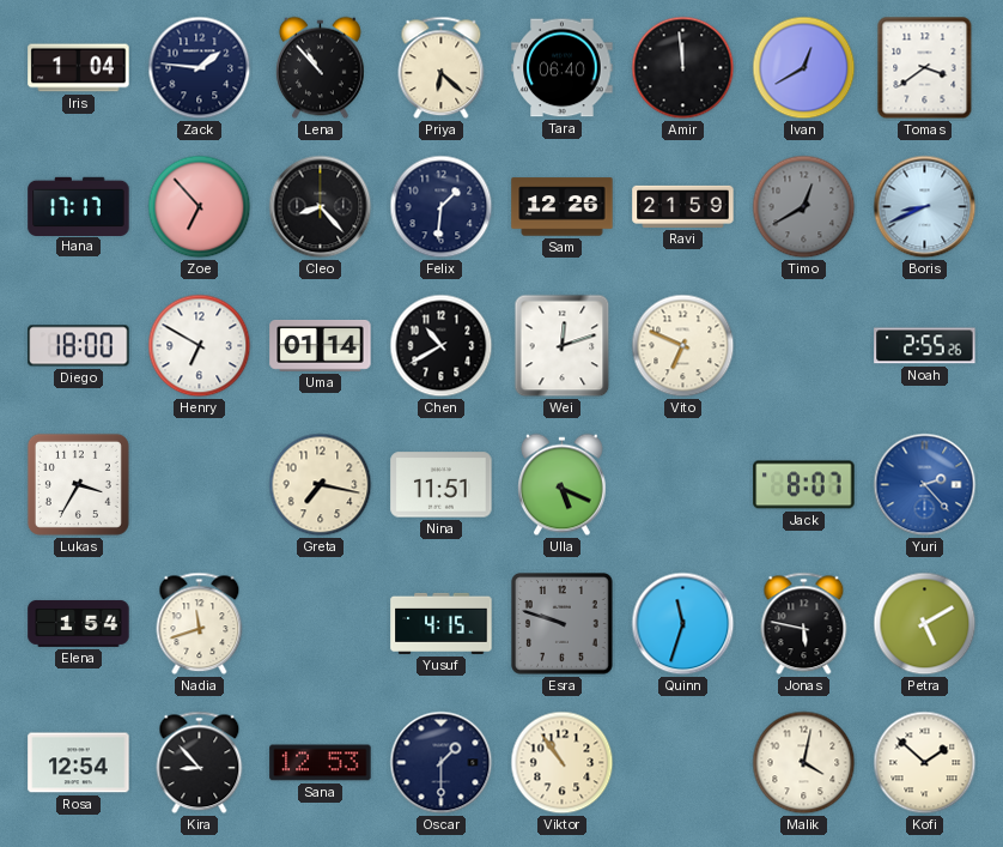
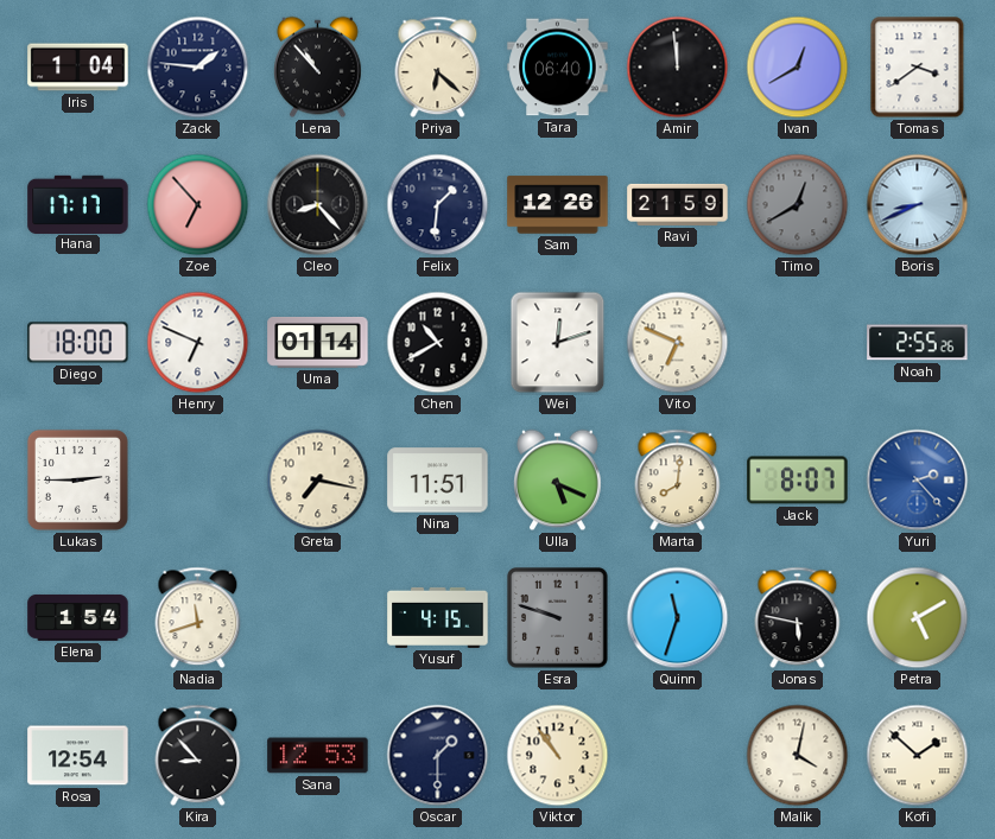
Henry: 6:50 -> 6:49 (198, 343)
Lukas: 3:35 -> 2:45 (77, 479)
Marta: none -> 8:01 (678, 481)
